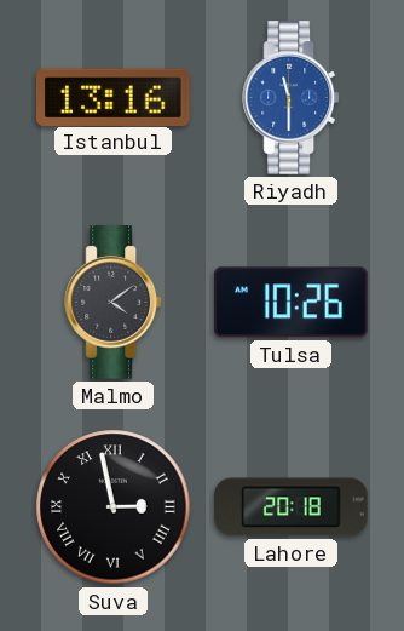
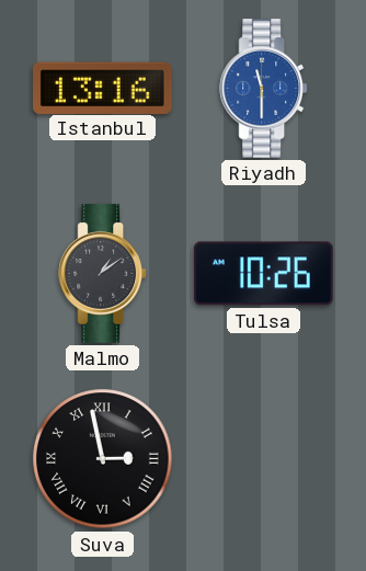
Malmo: 4:09 -> 1:09 (103, 274)
Lahore: 20:18 -> none (292, 507)
